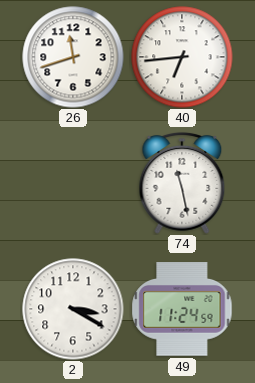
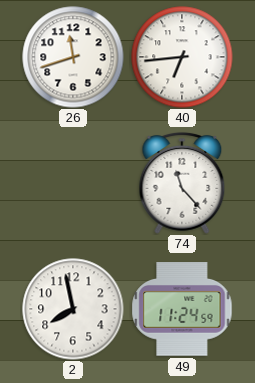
74: 11:28 -> 11:23 (182, 183)
2: 3:20 -> 7:58 (73, 309)
